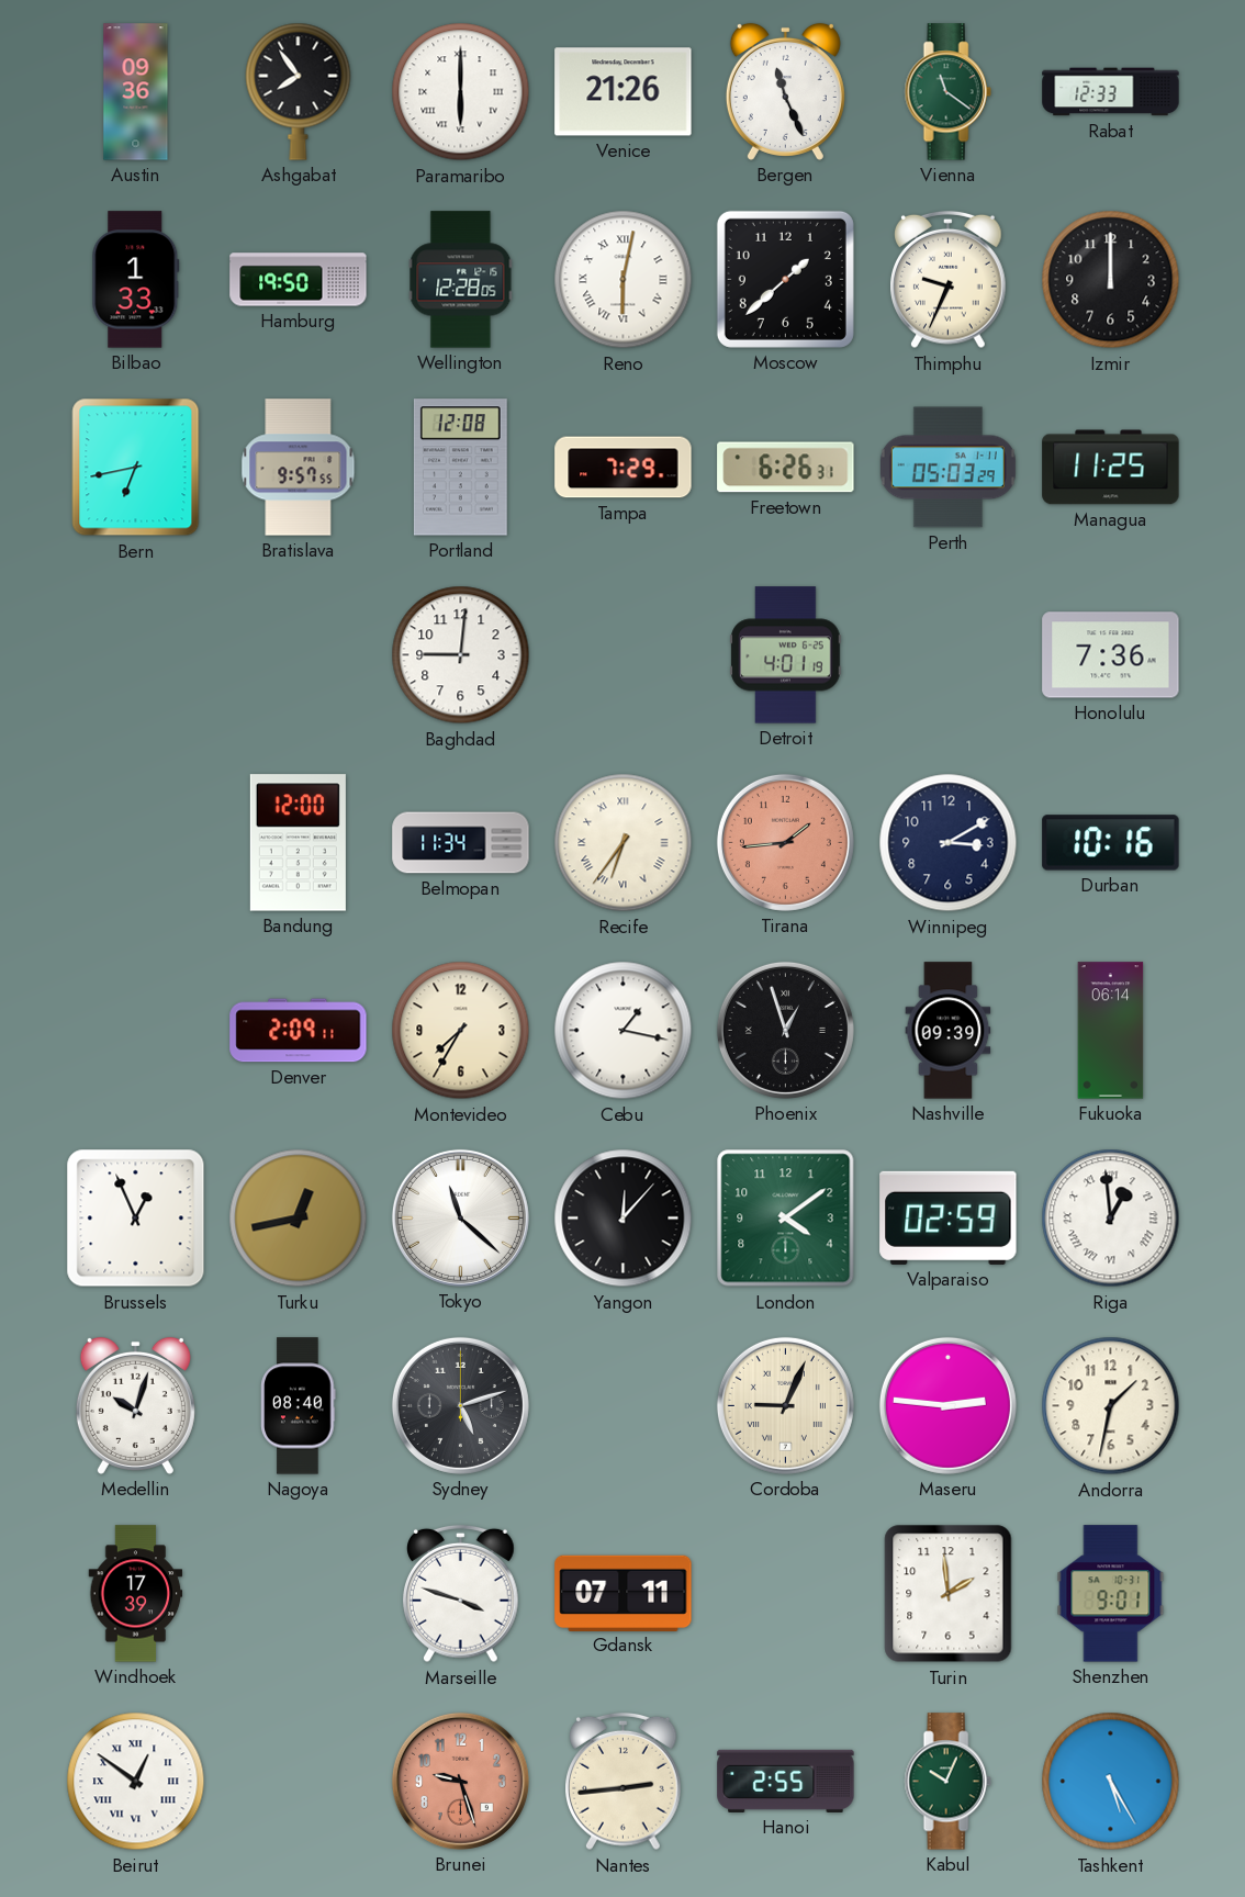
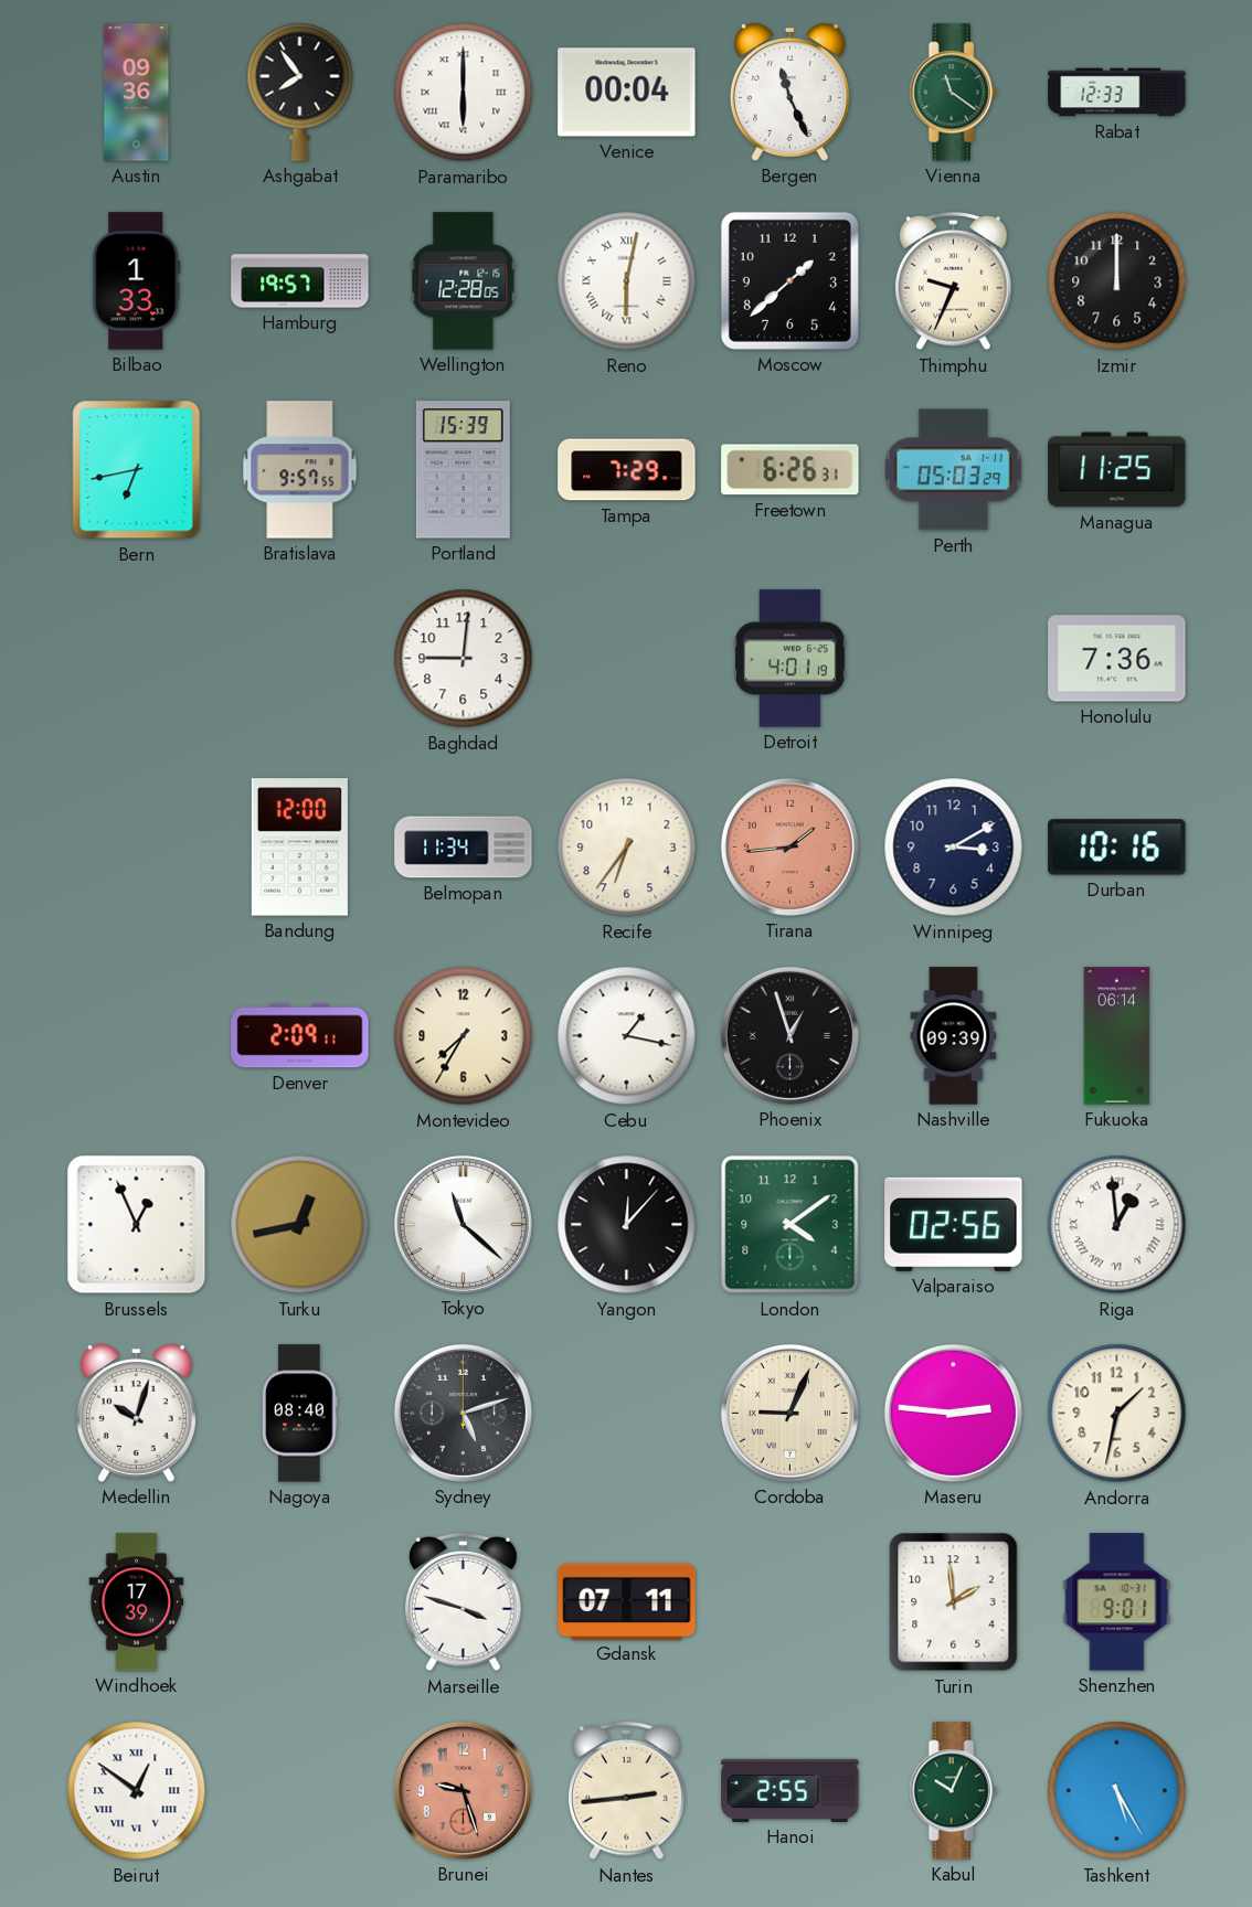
Venice: 21:26 -> 00:04 (627, 93)
Hamburg: 19:50 -> 19:57 (300, 281)
Portland: 12:08 -> 15:39 (463, 470)
Recife numerals: Roman -> Arabic (627, 848)
Valparaiso: 02:59 -> 02:56 (954, 1224)
